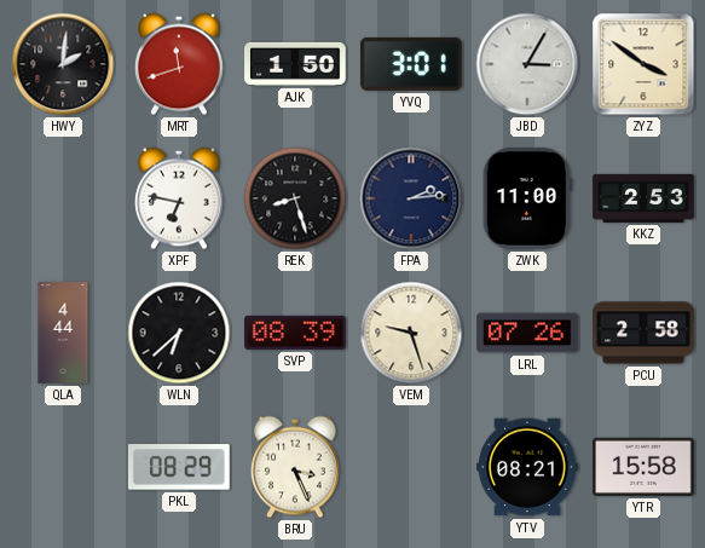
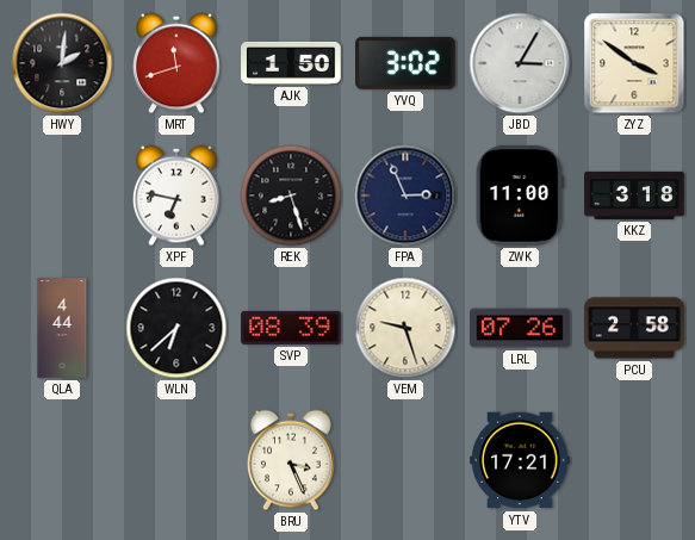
YVQ: 3:01 -> 3:02 (407, 63)
FPA: 2:14 -> 2:56 (405, 195)
KKZ: 2:53 -> 3:18 (634, 195)
PKL: 08:29 -> none (180, 467)
YTV: 08:21 -> 17:21 (520, 460)
YTR: 15:58 -> none (643, 467)
